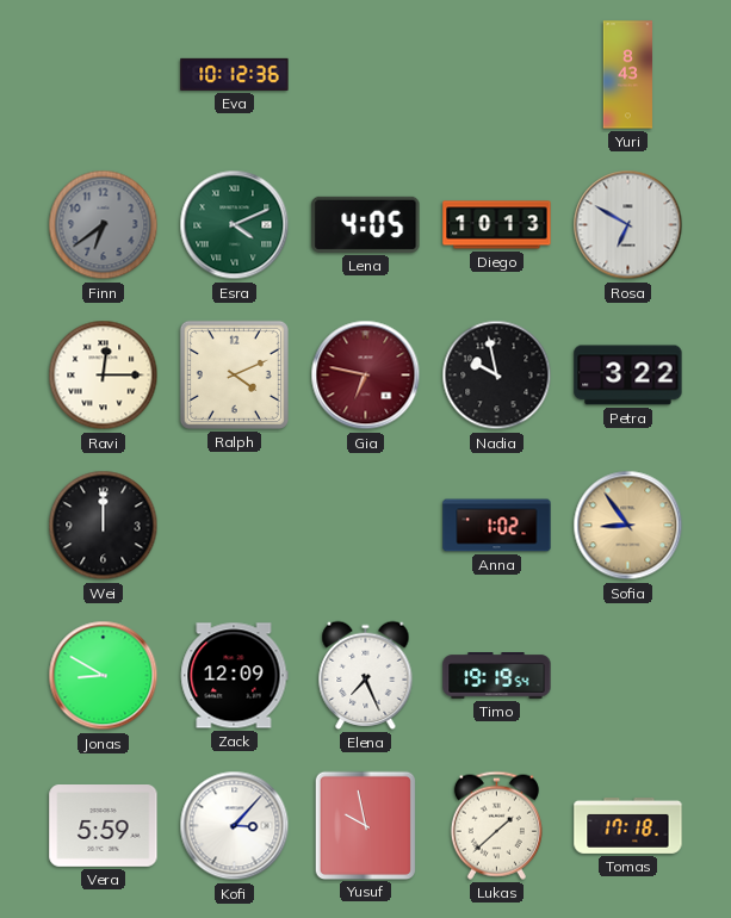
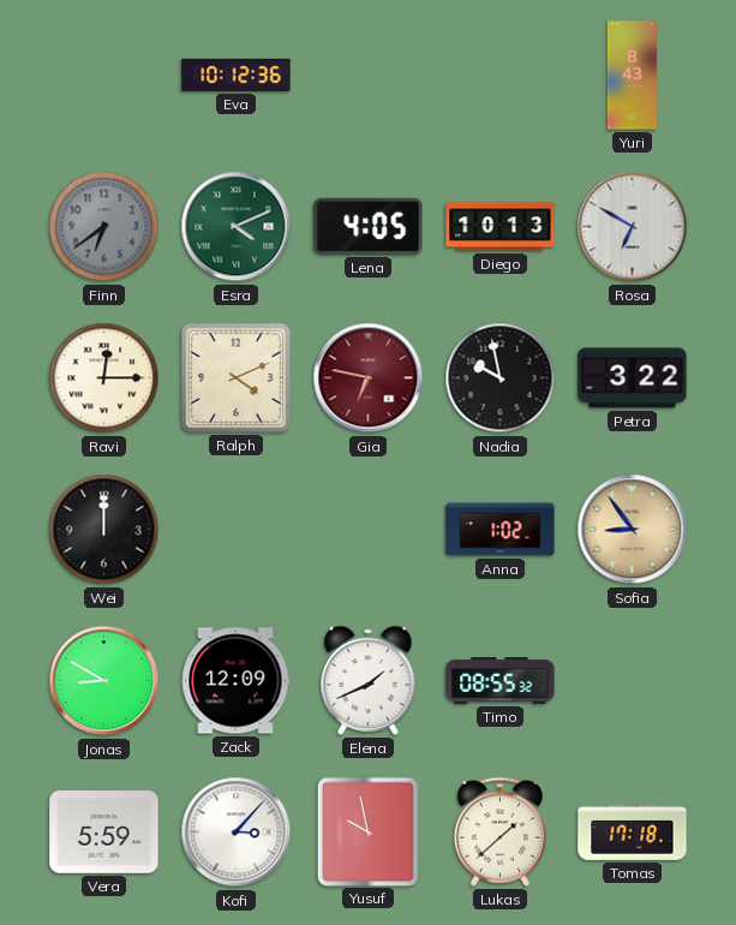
Elena: 7:26 -> 1:41 (369, 680)
Timo: 19:19 -> 08:55 (501, 681)
